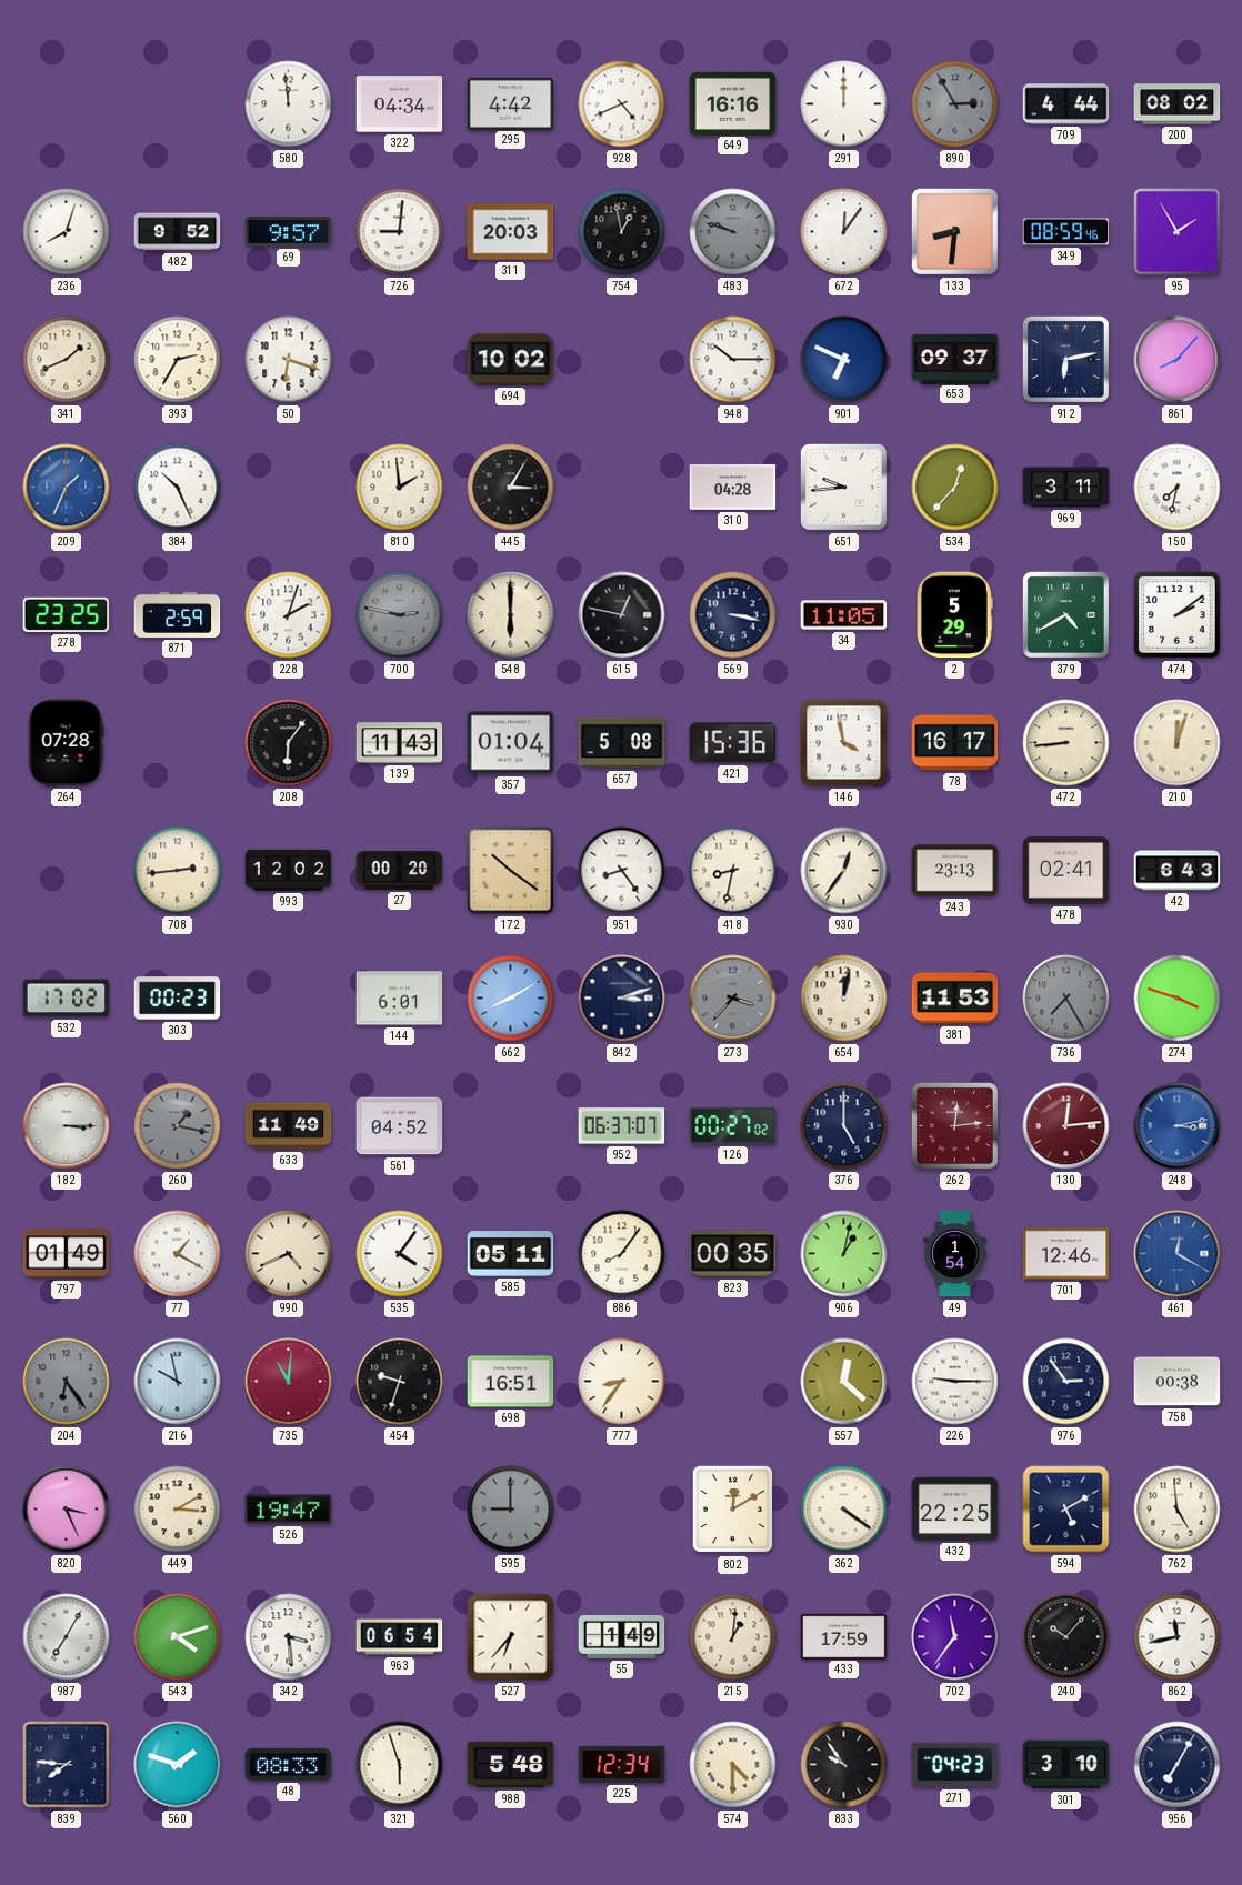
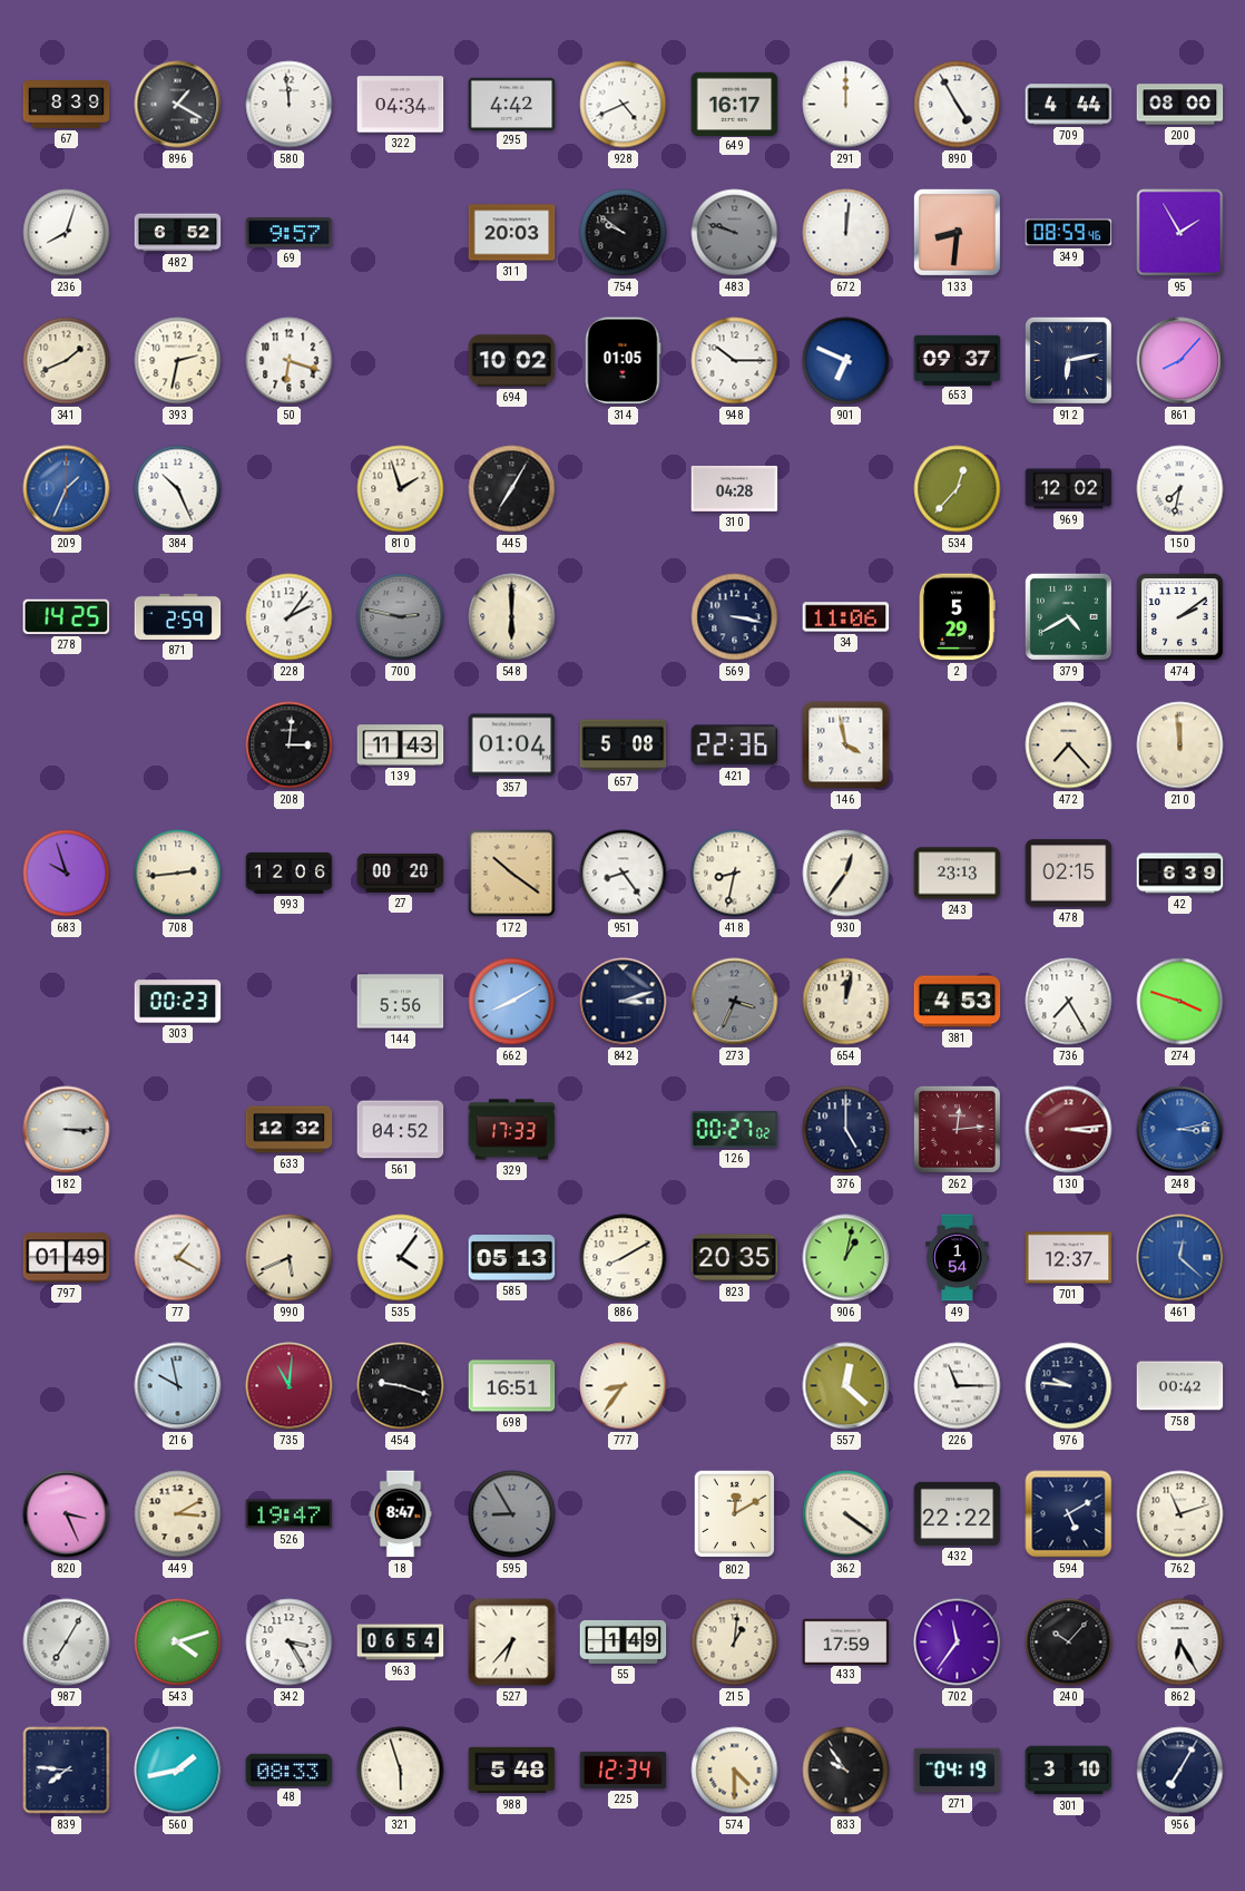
67: none -> 8:39 (67, 105)
896: none -> 1:20 (178, 105)
649: 16:16 -> 16:17 (735, 104)
890: 2:55 -> 4:55 (958, 105)
890 dial: grey -> white (958, 105)
200: 08:02 -> 08:00 (1180, 105)
482: 9:52 -> 6:52 (178, 233)
726: 9:01 -> none (400, 232)
754: 12:58 -> 9:51 (624, 233)
672: 12:06 -> 12:01 (846, 233)
393: 2:35 -> 2:32 (178, 361)
314: none -> 01:05 (624, 361)
810: 1:59 -> 1:57 (401, 489)
445: 3:05 -> 7:05 (512, 489)
651: 9:44 -> none (843, 487)
969: 3:11 -> 12:02 (1069, 489)
278: 23:25 -> 14:25 (67, 616)
228: 2:03 -> 2:06 (290, 617)
615: 12:47 -> none (622, 615)
34: 11:05 -> 11:06 (846, 617)
264: 07:28 -> none (66, 743)
208: 6:06 -> 3:01 (290, 745)
421: 15:36 -> 22:36 (735, 745)
78: 16:17 -> none (955, 743)
472: 8:44 -> 7:23 (1069, 745)
210: 12:03 -> 11:59 (1180, 745)
683: none -> 9:57 (67, 874)
993: 12:02 -> 12:06 (290, 873)
478: 02:41 -> 02:15 (1069, 874)
42: 6:43 -> 6:39 (1180, 874)
532: 17:02 -> none (67, 999)
144: 6:01 -> 5:56 (401, 1002)
273: 3:37 -> 3:34 (735, 1002)
381: 11:53 -> 4:53 (958, 1002)
736 dial: grey -> white (1069, 1002)
260: 1:17 -> none (178, 1126)
633: 11:49 -> 12:32 (290, 1130)
329: none -> 17:33 (512, 1130)
952: 06:37 -> none (622, 1126)
130: 12:14 -> 3:14 (1069, 1130)
990: 4:41 -> 5:41 (290, 1258)
585: 05:11 -> 05:13 (512, 1258)
886: 8:06 -> 8:10 (624, 1258)
823: 00:35 -> 20:35 (735, 1258)
701: 12:46 -> 12:37 (1069, 1258)
461: 12:20 -> 12:22 (1180, 1258)
204: 6:24 -> none (67, 1382)
454: 9:33 -> 9:18 (401, 1386)
226: 9:15 -> 11:15 (958, 1386)
976: 2:54 -> 9:46 (1069, 1386)
758: 00:38 -> 00:42 (1180, 1386)
18: none -> 8:47 (401, 1514)
595: 9:00 -> 8:55 (512, 1514)
432: 22:25 -> 22:22 (958, 1513)
762: 4:59 -> 11:12 (1180, 1514)
342: 3:29 -> 3:25 (290, 1643)
862: 11:43 -> 6:25 (1180, 1643)
560: 1:48 -> 1:43 (178, 1771)
271: 04:23 -> 04:19 (958, 1771)
